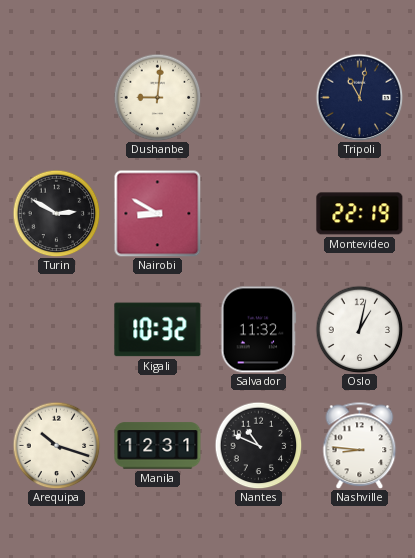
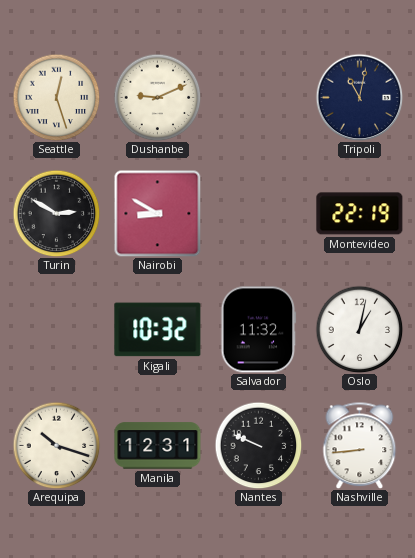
Seattle: none -> 12:27 (56, 97)
Dushanbe: 9:01 -> 9:11 (157, 97)
Nantes: 10:49 -> 9:49 (258, 445)
Nashville: 8:46 -> 8:44 (360, 445)
